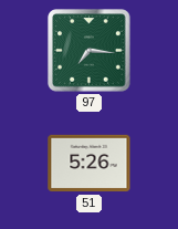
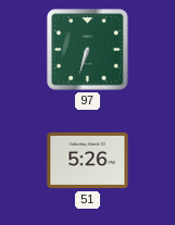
97: 7:16 -> 6:33 (88, 50)
